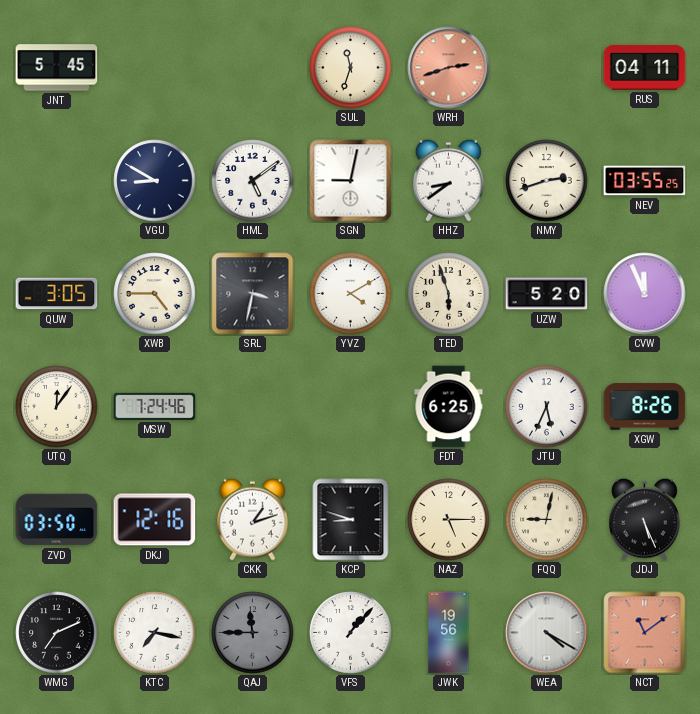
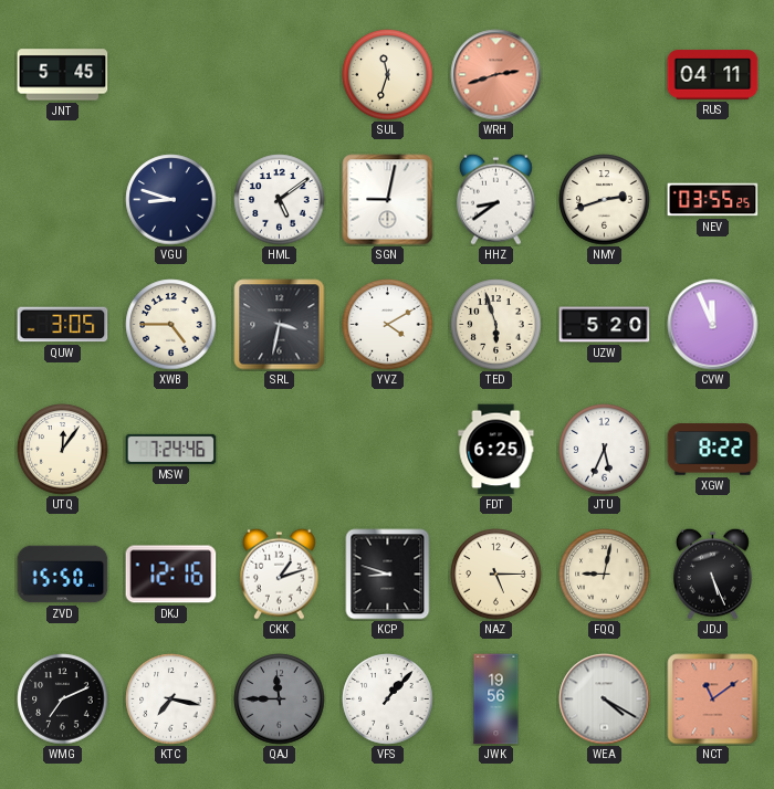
VGU: 8:50 -> 8:48 (171, 200)
XGW: 8:26 -> 8:22 (713, 450)
ZVD: 03:50 -> 15:50 (63, 575)
